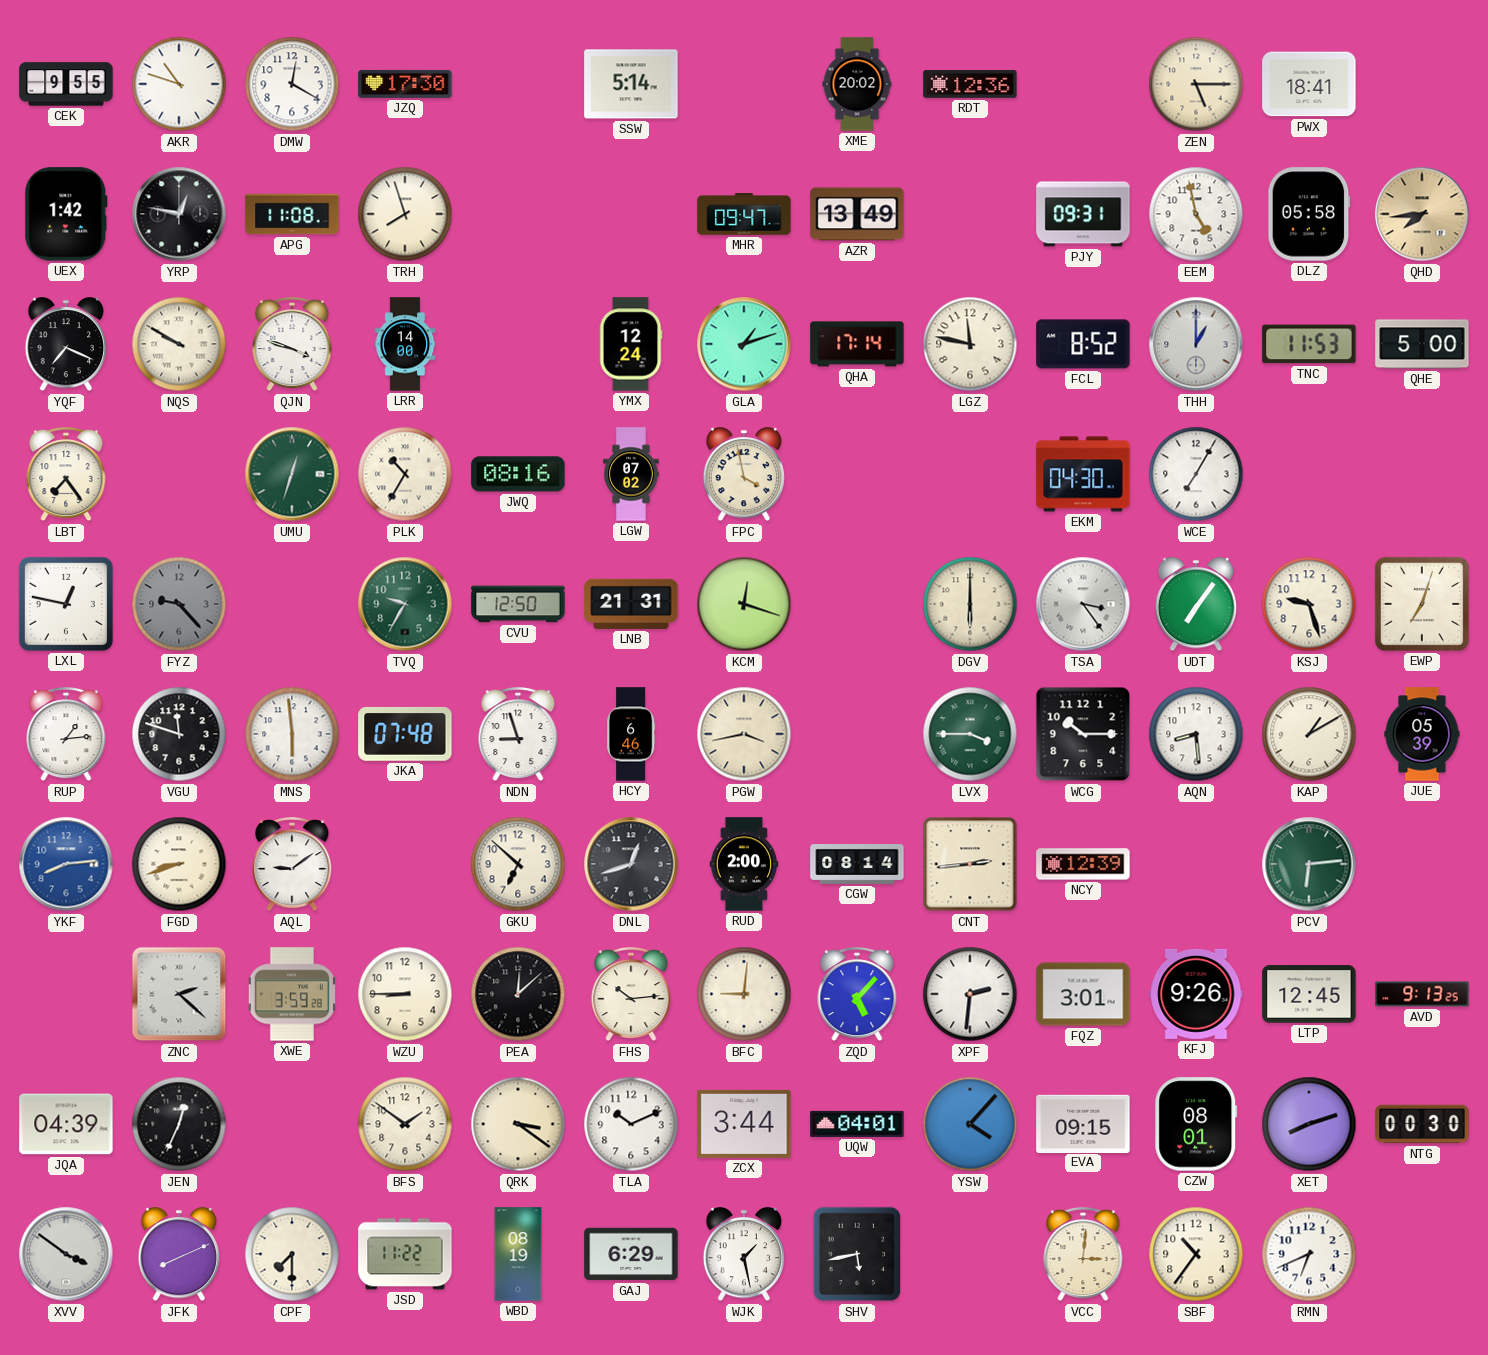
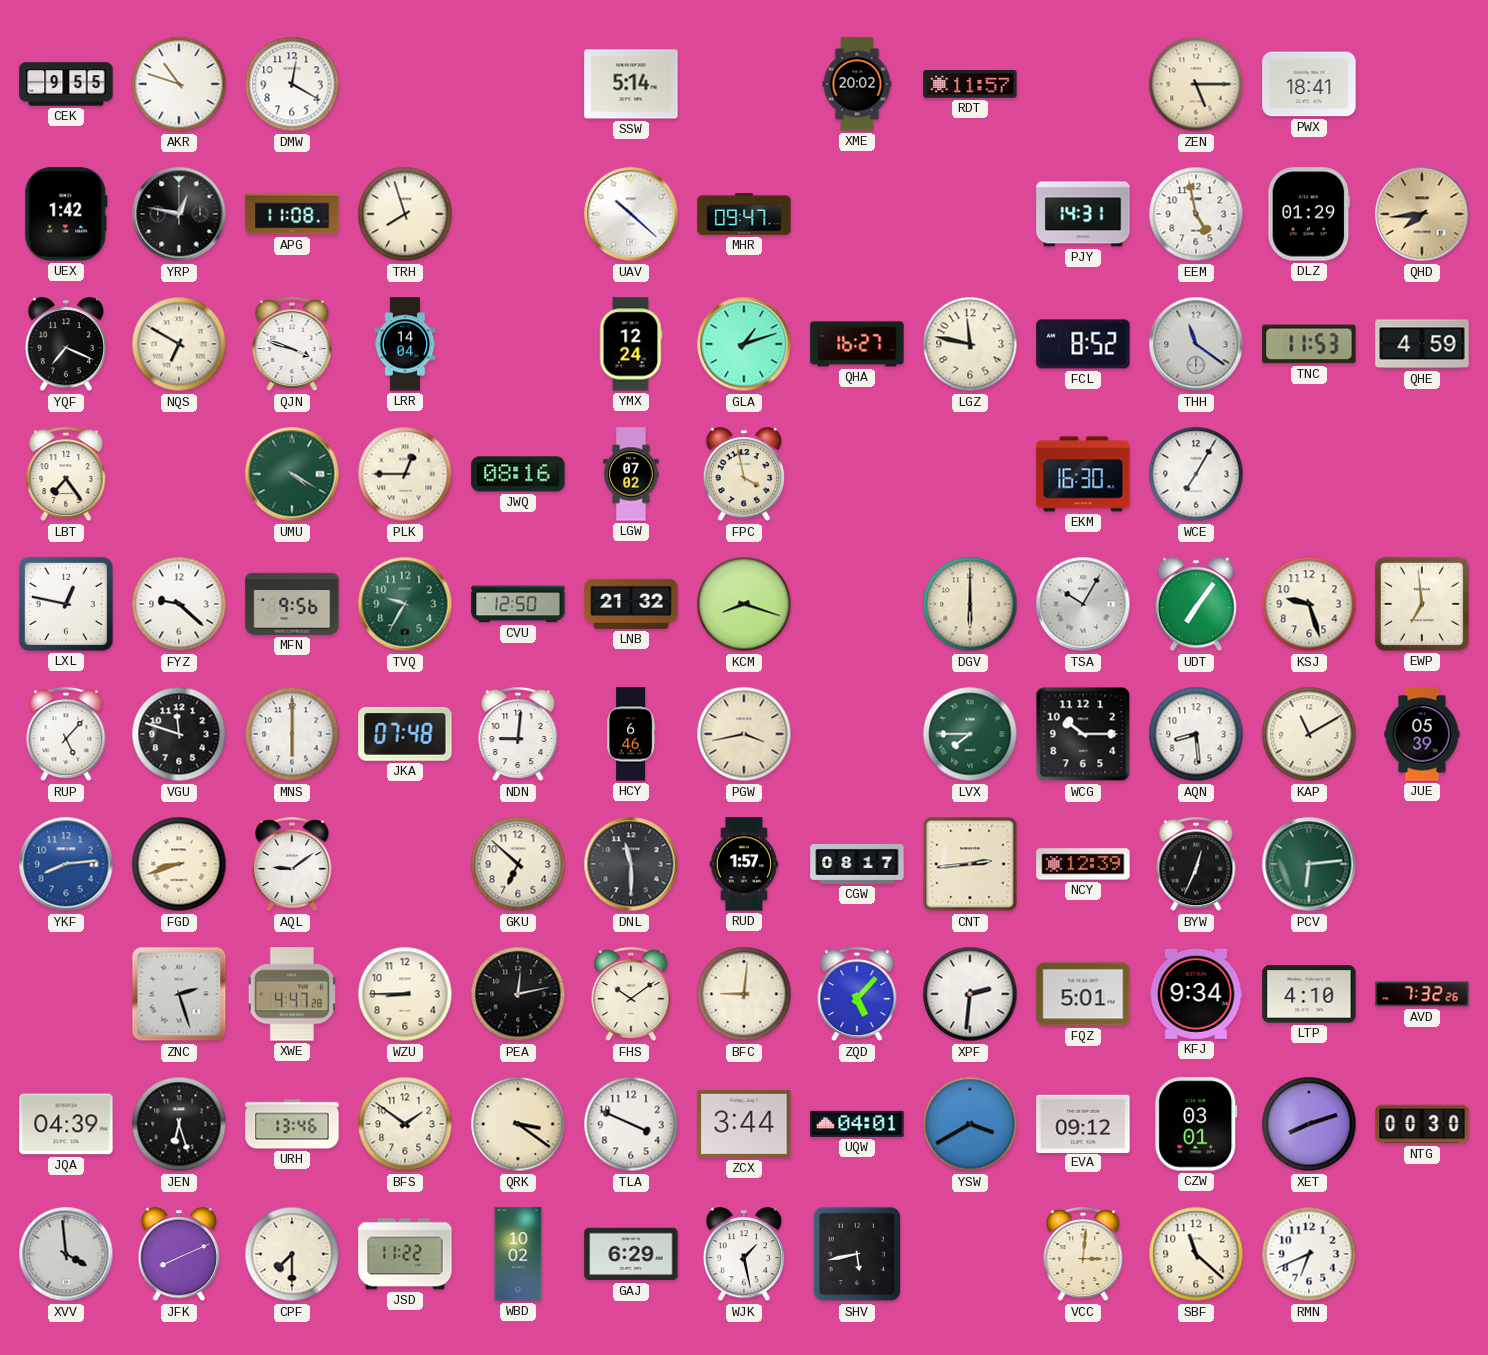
JZQ: 17:30 -> none (405, 84)
RDT: 12:36 -> 11:57 (970, 85)
UAV: none -> 10:22 (631, 214)
AZR: 13:49 -> none (857, 214)
PJY: 09:31 -> 14:31 (1083, 214)
DLZ: 05:58 -> 01:29 (1309, 214)
NQS: 9:50 -> 6:50 (179, 344)
LRR: 14:00 -> 14:04 (405, 344)
QHA: 17:14 -> 16:27 (857, 344)
THH: 1:00 -> 11:21 (1196, 344)
QHE: 5:00 -> 4:59 (1422, 344)
UMU: 12:33 -> 4:20 (292, 474)
PLK: 10:35 -> 12:45 (405, 474)
EKM: 04:30 -> 16:30 (1083, 474)
FYZ: 9:23 -> 9:22 (179, 604)
FYZ dial: grey -> white (179, 604)
MFN: none -> 9:56 (292, 604)
LNB: 21:31 -> 21:32 (631, 604)
KCM: 12:18 -> 8:18 (744, 604)
TSA: 3:24 -> 10:05 (1083, 604)
EWP: 7:03 -> 6:59 (1422, 604)
RUP: 1:14 -> 5:07 (66, 735)
MNS: 5:59 -> 6:00 (292, 734)
NDN: 8:57 -> 9:01 (518, 735)
LVX: 3:45 -> 7:45 (970, 734)
KAP: 1:10 -> 11:10 (1309, 734)
DNL: 12:42 -> 11:30 (631, 864)
RUD: 2:00 -> 1:57 (744, 864)
CGW: 08:14 -> 08:17 (857, 865)
BYW: none -> 12:34 (1196, 865)
ZNC: 2:22 -> 2:27 (179, 994)
XWE: 3:59 -> 4:47 (292, 994)
PEA: 12:08 -> 12:13 (518, 994)
FHS: 10:14 -> 10:09 (631, 995)
FQZ: 3:01 -> 5:01 (1083, 994)
KFJ: 9:26 -> 9:34 (1196, 994)
LTP: 12:45 -> 4:10 (1309, 994)
AVD: 9:13 -> 7:32 (1422, 994)
JEN: 12:34 -> 6:27 (179, 1124)
URH: none -> 13:46 (292, 1124)
TLA: 10:11 -> 3:49 (631, 1124)
YSW: 4:07 -> 3:40 (970, 1124)
EVA: 09:15 -> 09:12 (1083, 1123)
CZW: 08:01 -> 03:01 (1196, 1124)
XVV: 3:51 -> 3:59 (66, 1254)
WBD: 08:19 -> 10:02 (518, 1254)
SBF: 10:36 -> 11:22 (1196, 1254)
